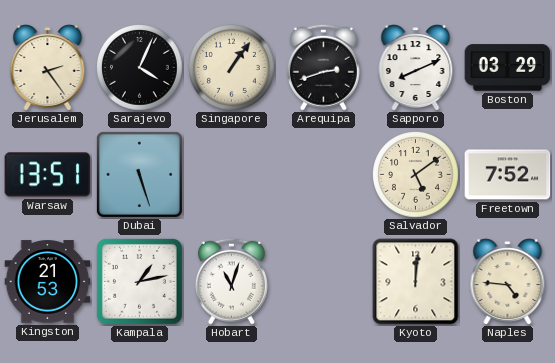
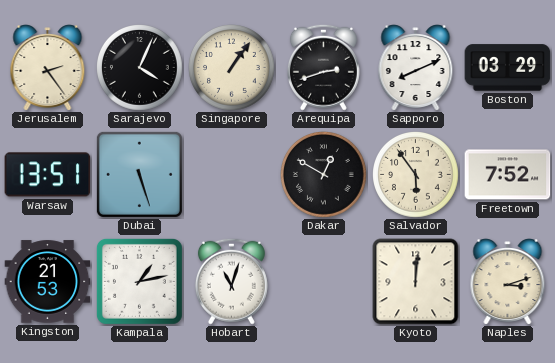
Dakar: none -> 12:50 (324, 175)
Salvador: 5:09 -> 5:54 (416, 175)
Naples: 4:46 -> 3:12 (508, 282)
